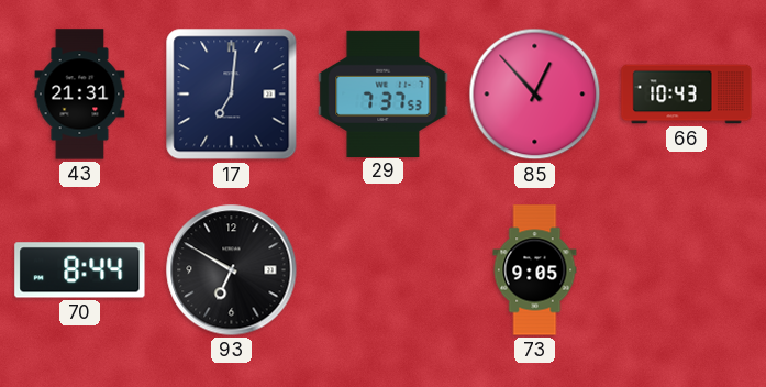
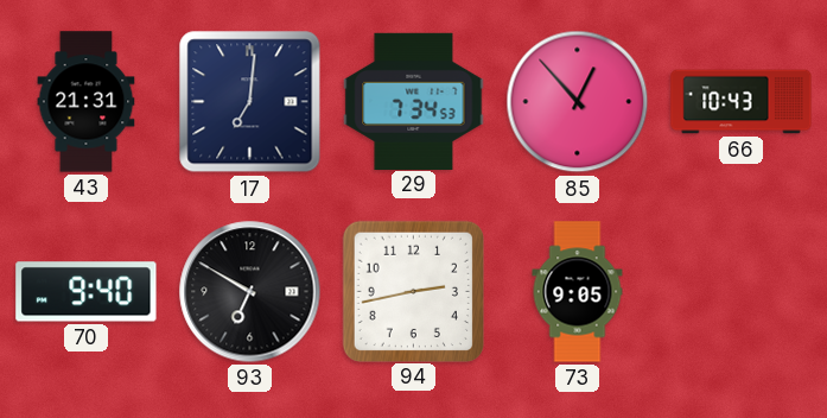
29: 7:37 -> 7:34 (414, 101)
70: 8:44 -> 9:40 (87, 292)
94: none -> 2:43 (413, 291)
